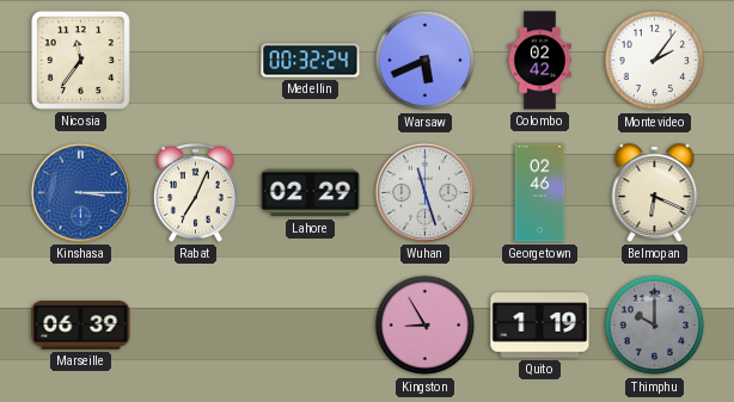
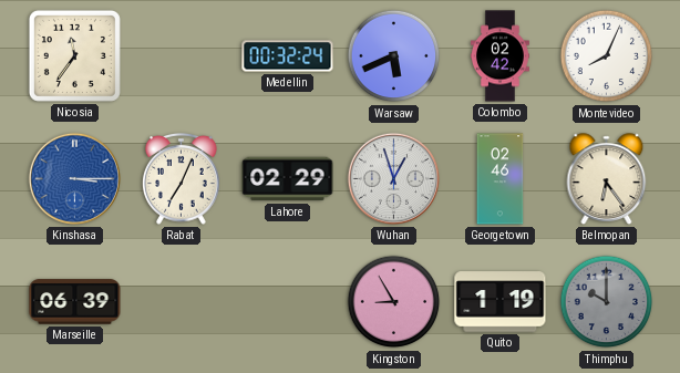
Montevideo: 2:06 -> 8:04 (607, 56)
Wuhan: 11:27 -> 12:57 (393, 178)
Belmopan: 6:19 -> 6:24 (607, 179)
